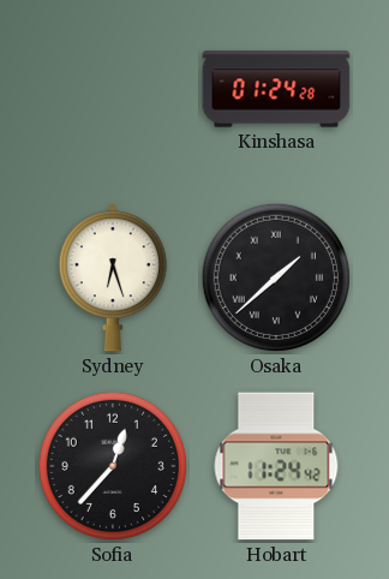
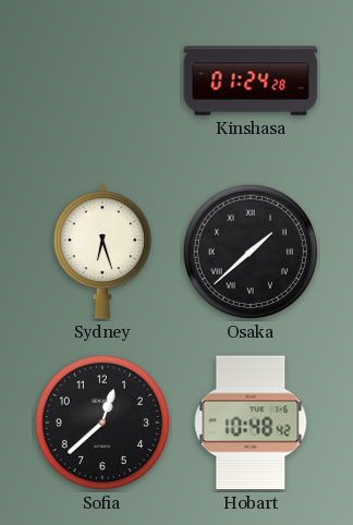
Sofia: 12:37 -> 12:38 (102, 423)
Hobart: 11:24 -> 10:48 (251, 423)
